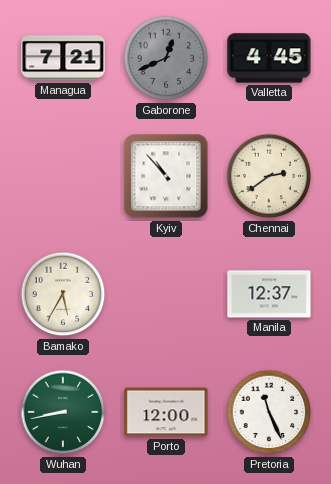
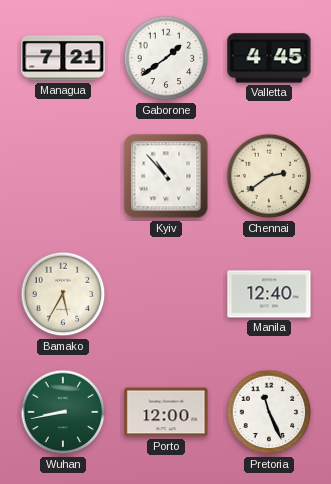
Gaborone: 12:41 -> 1:39 (166, 58)
Gaborone dial: grey -> white (166, 58)
Manila: 12:37 -> 12:40 (269, 294)
